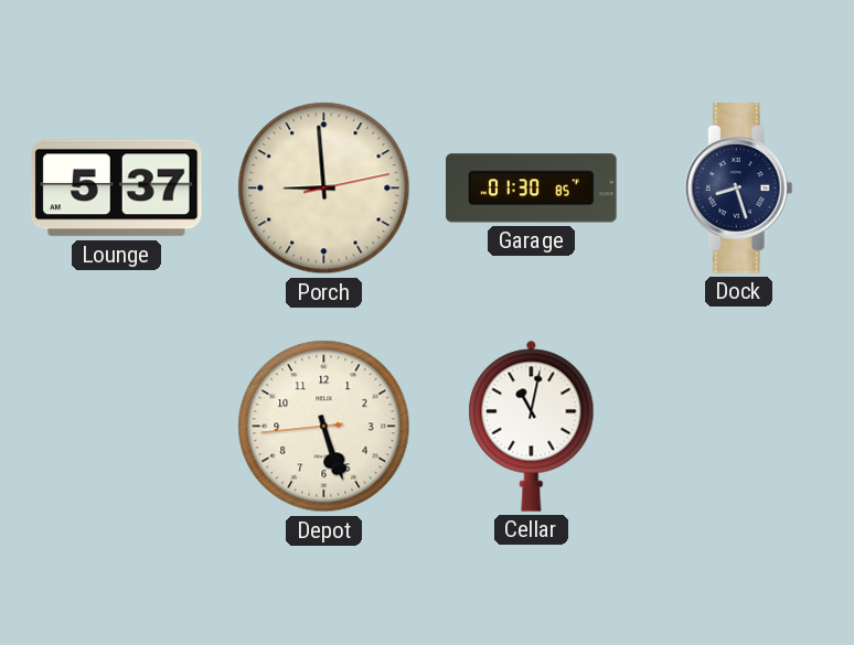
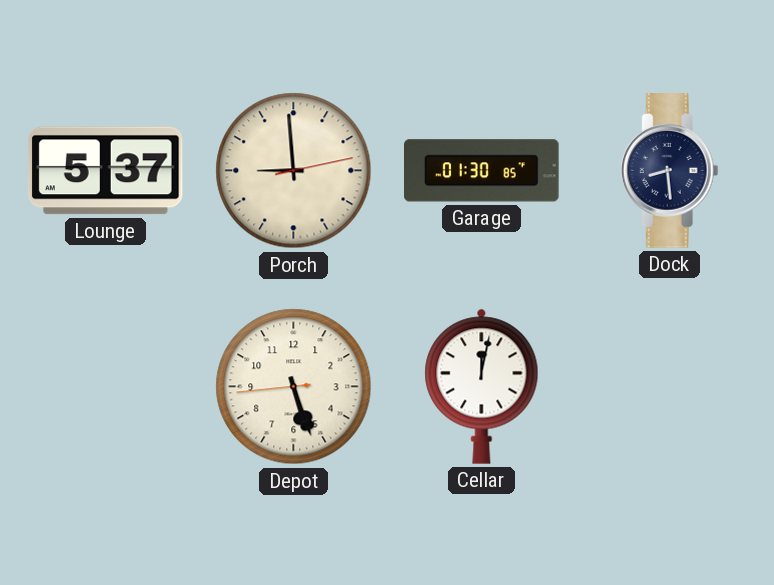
Dock: 8:27 -> 8:29 (669, 171)
Cellar: 11:02 -> 12:02 (482, 386)
